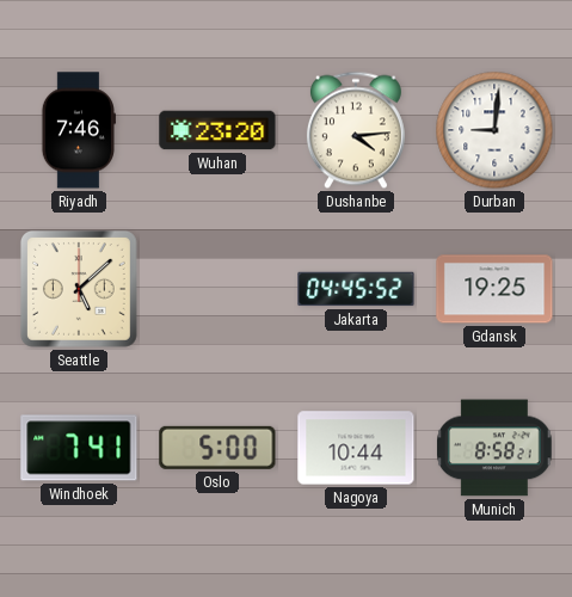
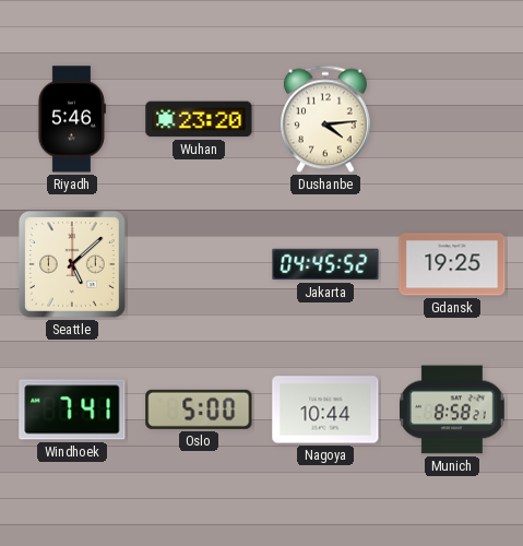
Riyadh: 7:46 -> 5:46 (72, 119)
Durban: 9:01 -> none (494, 130)
